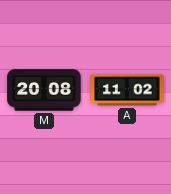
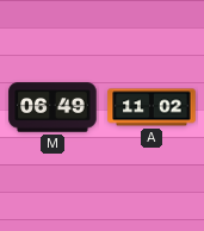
M: 20:08 -> 06:49 (52, 107)
